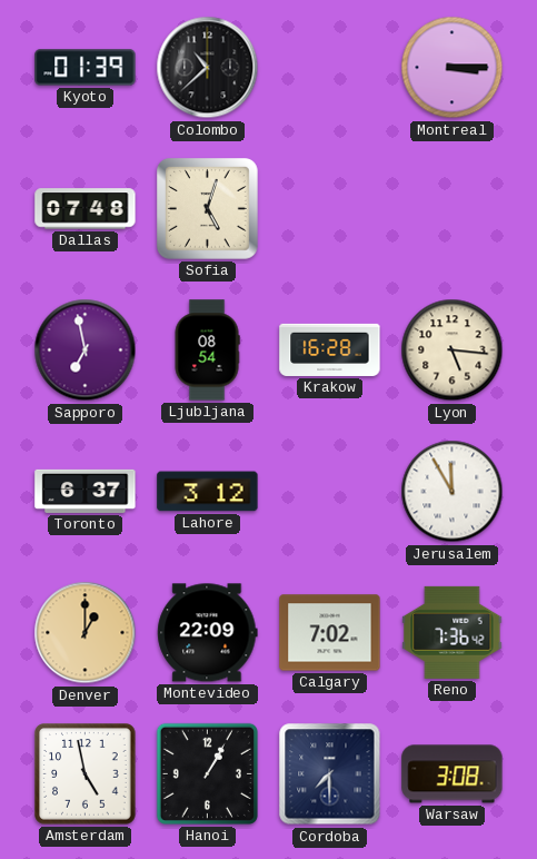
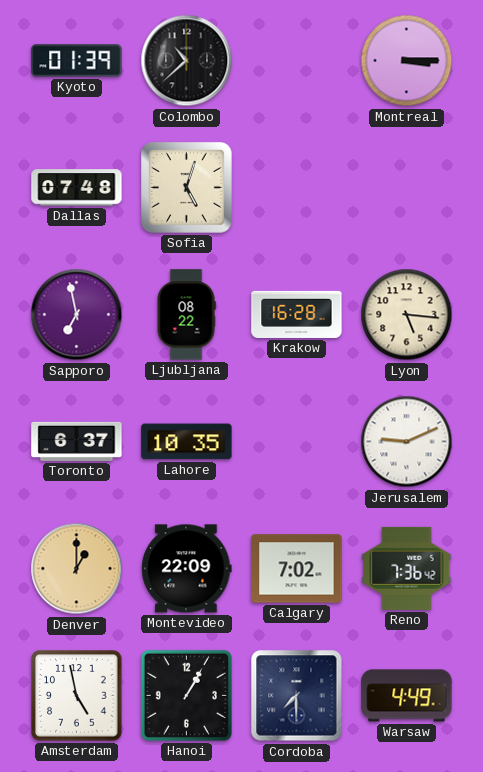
Ljubljana: 08:54 -> 08:22 (186, 315)
Lahore: 3:12 -> 10:35 (187, 442)
Jerusalem: 11:55 -> 9:11 (407, 442)
Warsaw: 3:08 -> 4:49 (407, 696)
